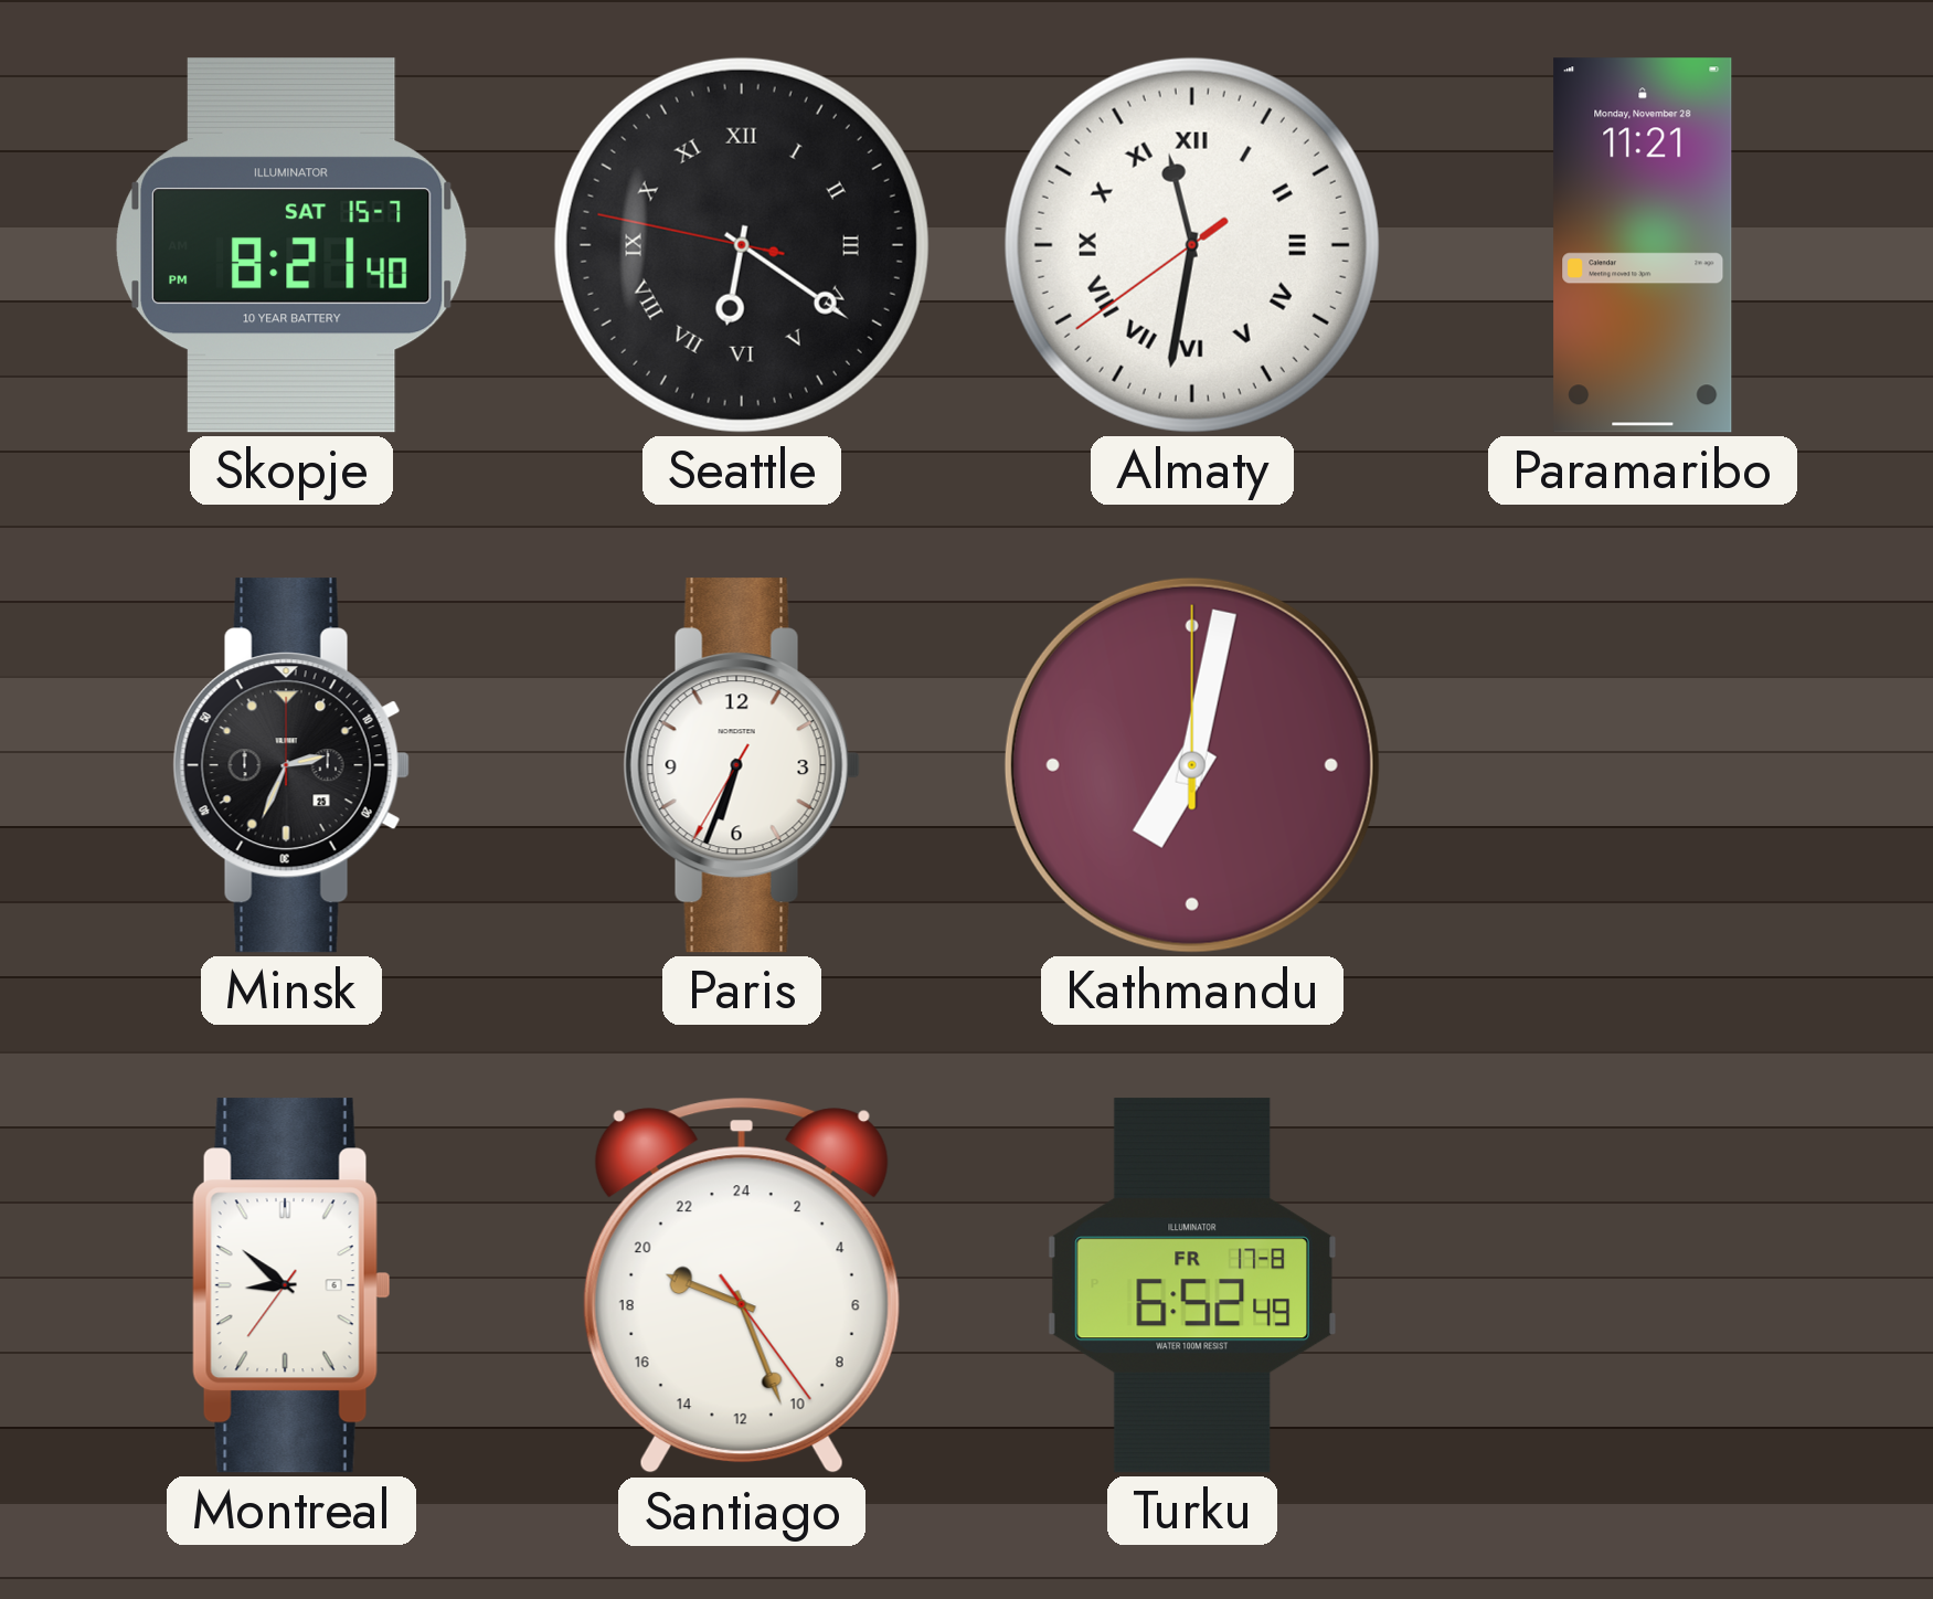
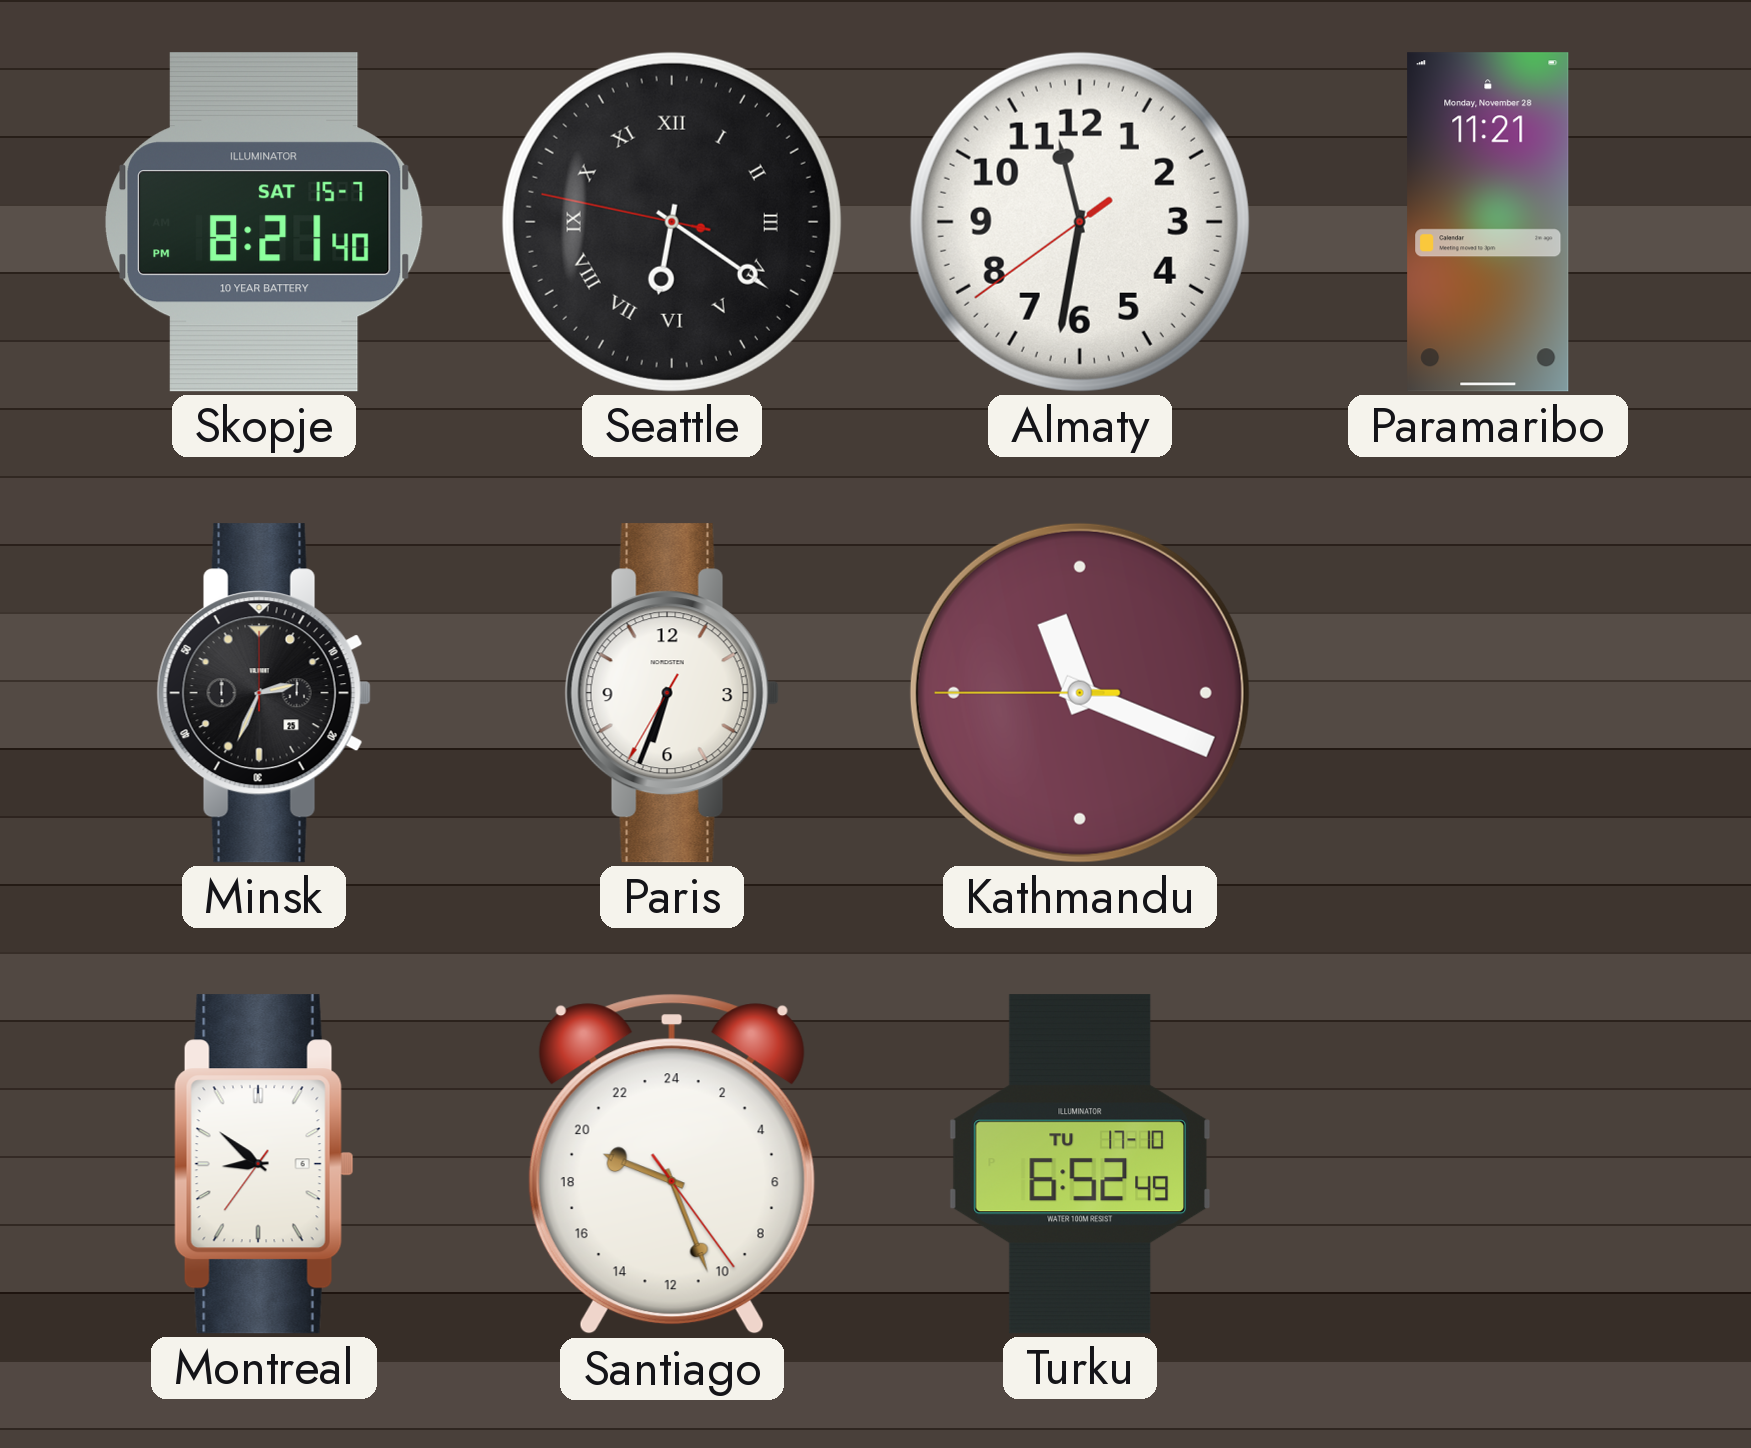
Almaty numerals: Roman -> Arabic (1080, 222)
Kathmandu: 7:02 -> 11:18 (1080, 693)
Turku date: FR 17-8 -> TU 17-10 (1080, 1164)
